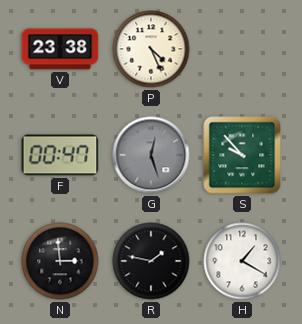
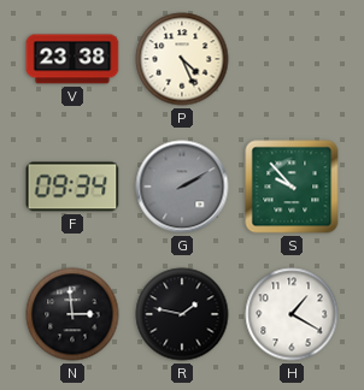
F: 00:47 -> 09:34 (72, 187)
G: 12:27 -> 2:10 (182, 187)
